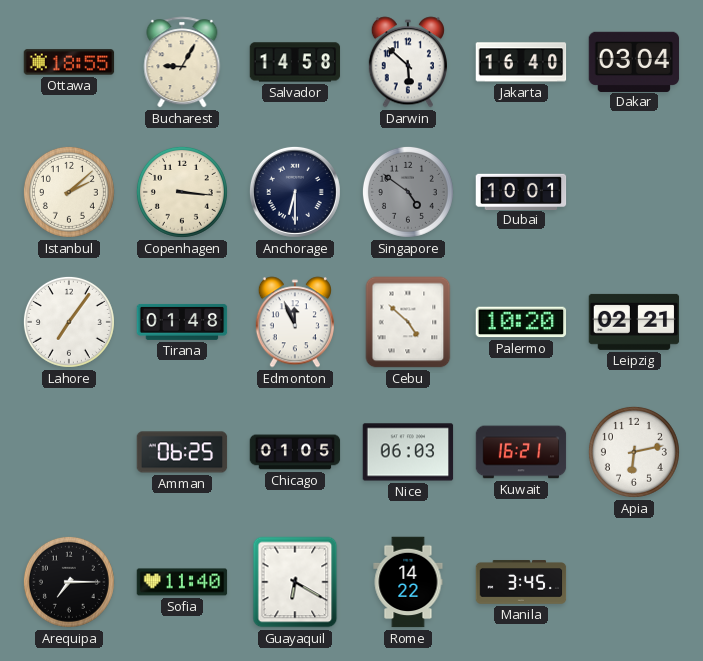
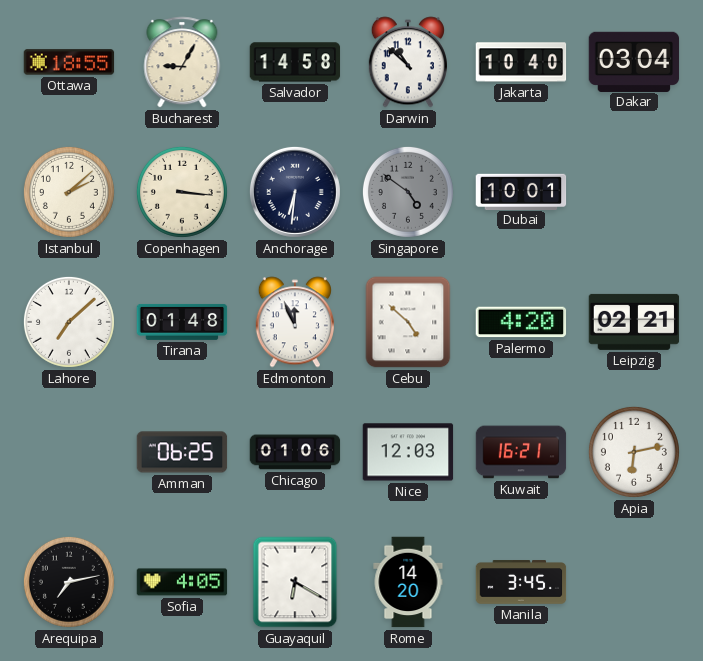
Darwin: 5:52 -> 10:52 (408, 62)
Jakarta: 16:40 -> 10:40 (521, 62)
Anchorage: 6:30 -> 6:31 (295, 192)
Lahore: 7:06 -> 7:08 (69, 322)
Palermo: 10:20 -> 4:20 (521, 322)
Chicago: 01:05 -> 01:06 (295, 452)
Nice: 06:03 -> 12:03 (408, 452)
Arequipa: 7:15 -> 7:13 (69, 582)
Sofia: 11:40 -> 4:05 (182, 582)
Rome: 14:22 -> 14:20 (408, 582)
